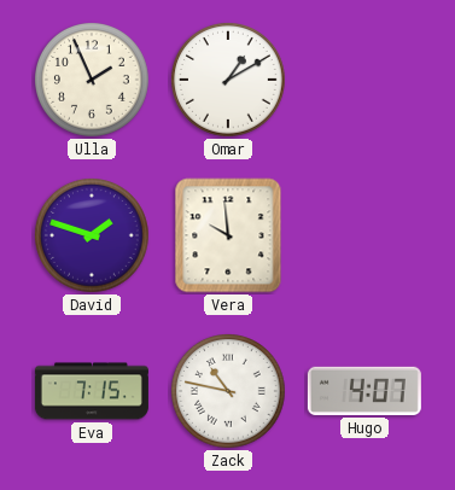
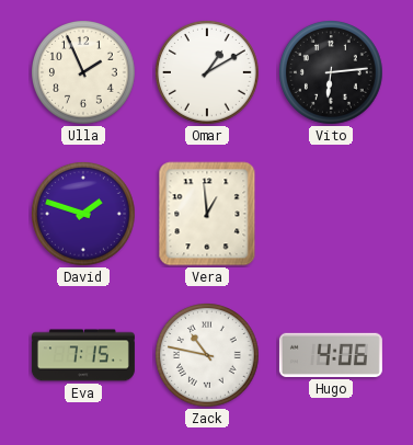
Vito: none -> 6:14 (332, 73)
Vera: 9:59 -> 12:59 (207, 214)
Hugo: 4:07 -> 4:06 (331, 355)
